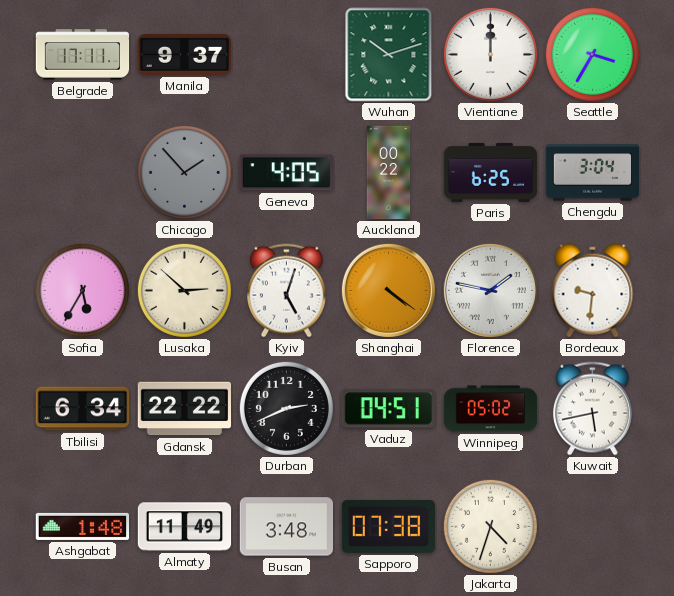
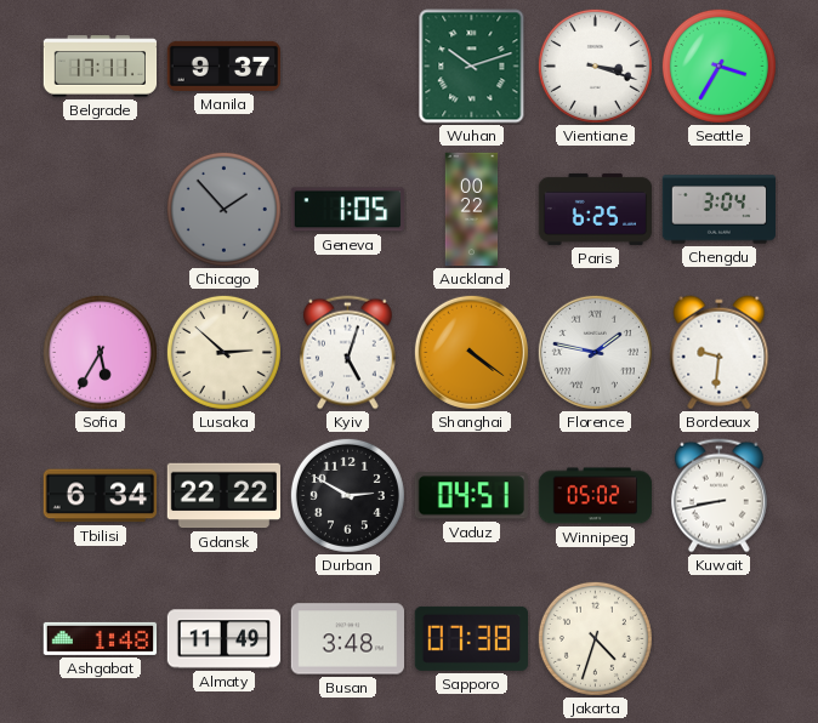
Vientiane: 12:00 -> 3:18 (595, 66)
Geneva: 4:05 -> 1:05 (347, 210)
Durban: 2:41 -> 2:50 (347, 495)
Kuwait: 5:43 -> 8:43 (718, 496)
